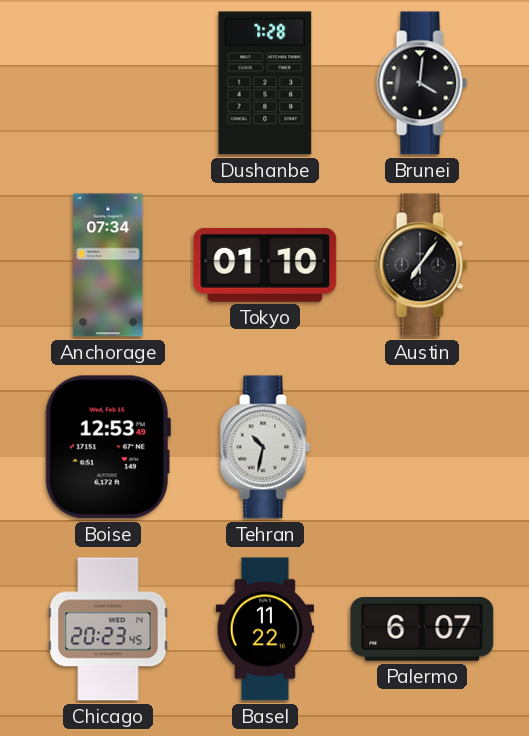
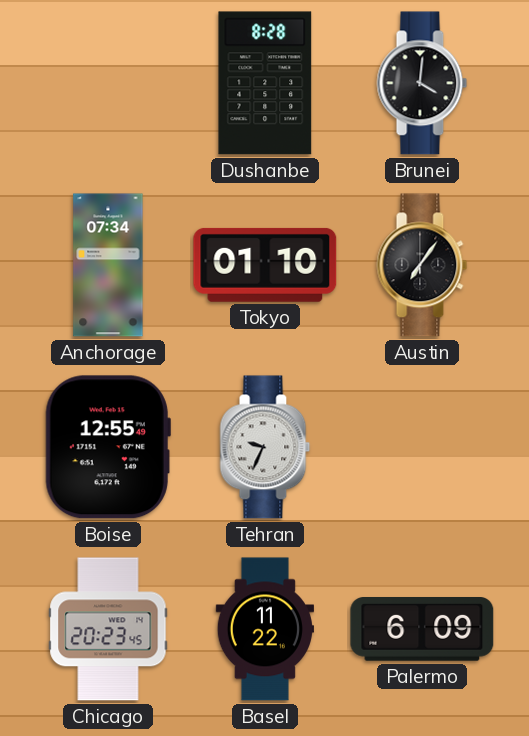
Dushanbe: 7:28 -> 8:28 (265, 83)
Boise: 12:53 -> 12:55 (108, 447)
Tehran: 10:32 -> 9:34 (265, 447)
Palermo: 6:07 -> 6:09 (422, 630)
